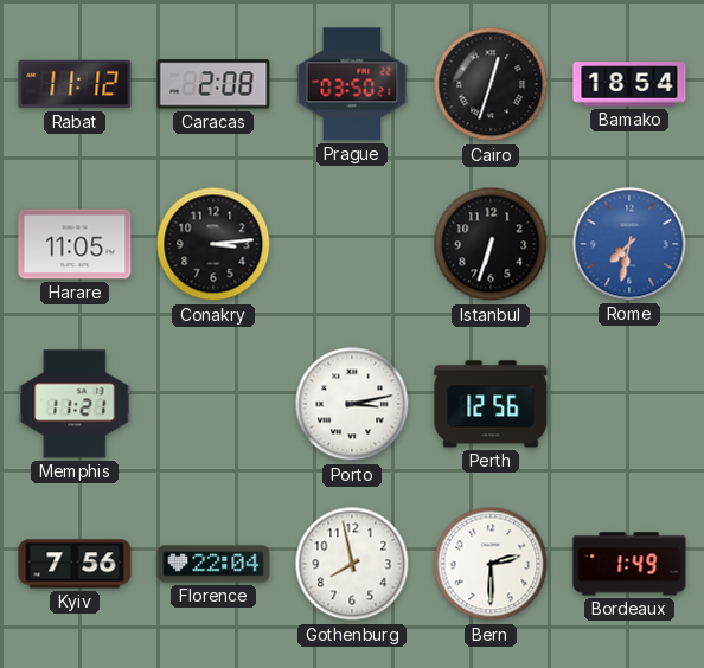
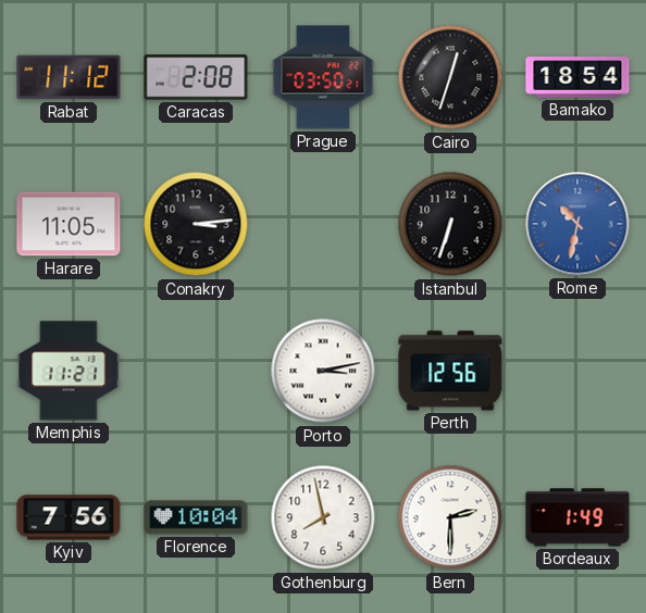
Rome: 7:32 -> 10:32 (577, 224)
Florence: 22:04 -> 10:04 (196, 517)
